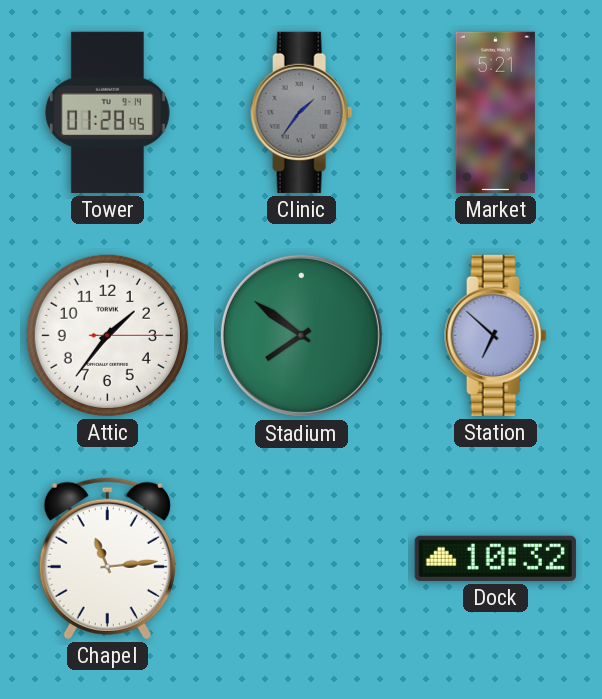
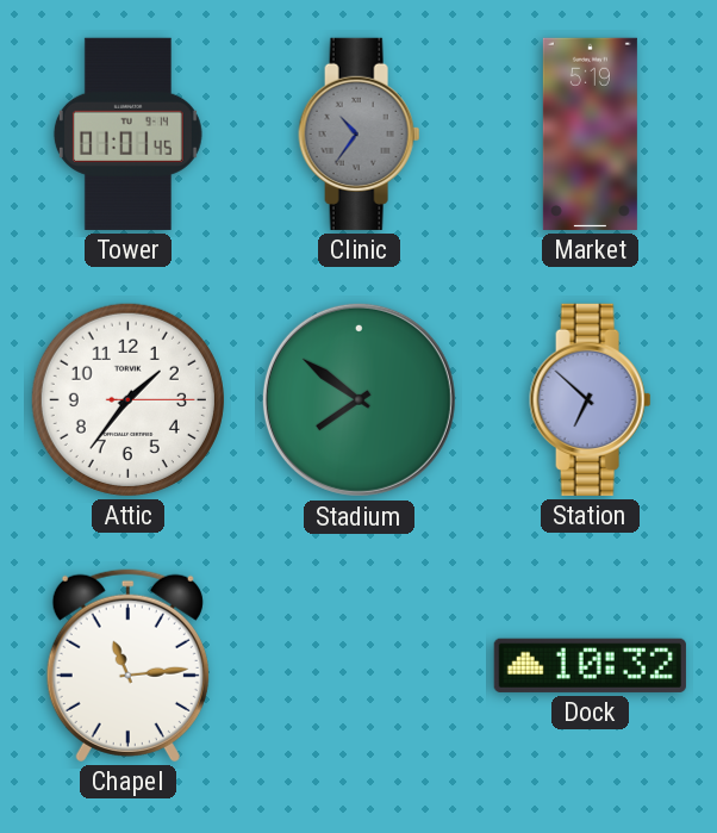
Tower: 01:28 -> 01:01 (127, 133)
Clinic: 1:36 -> 10:36 (360, 133)
Market: 5:21 -> 5:19 (590, 133)
